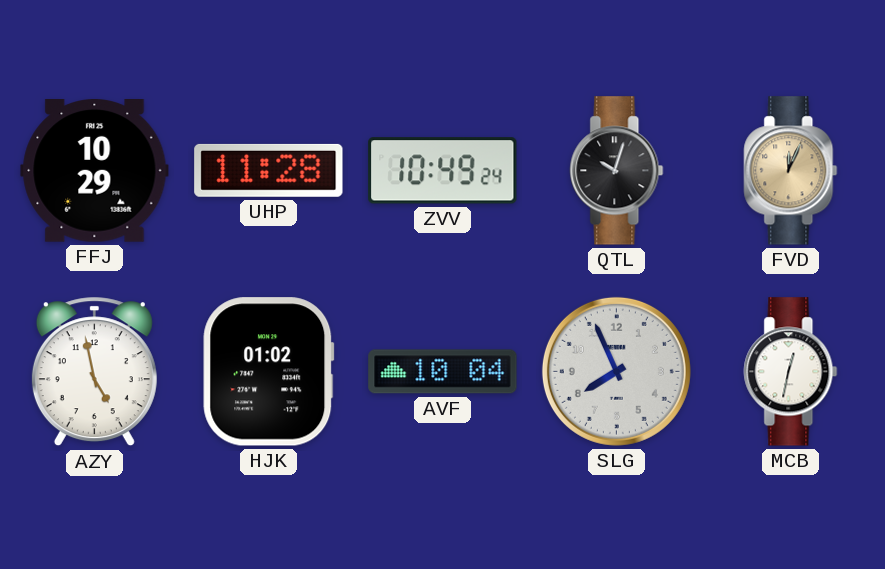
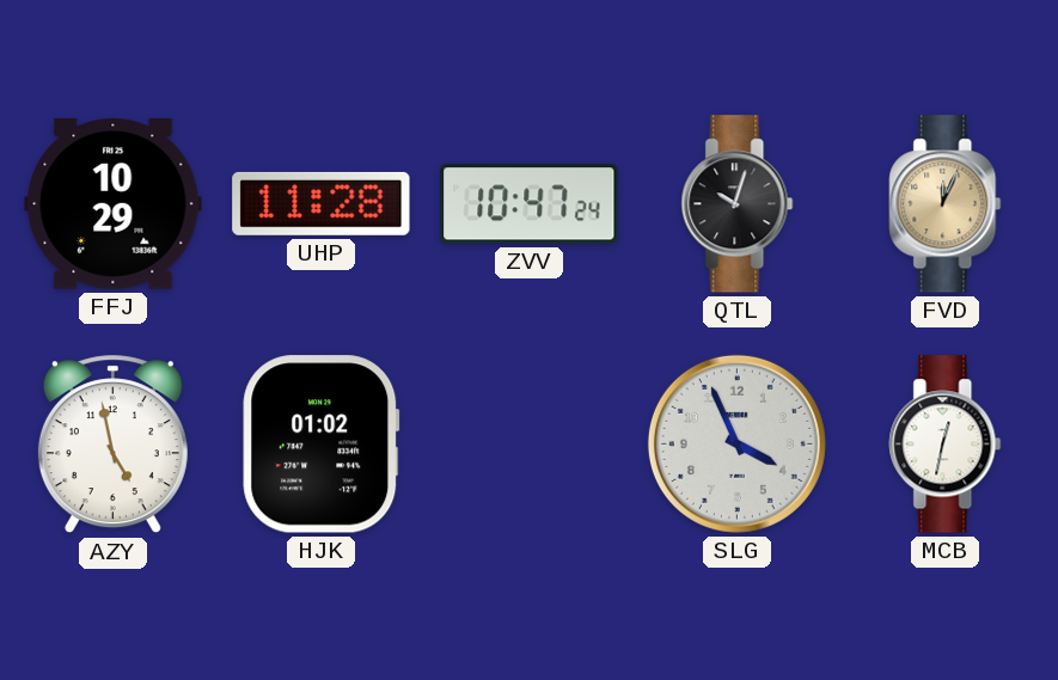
ZVV: 10:49 -> 10:47 (530, 204)
AVF: 10:04 -> none (443, 372)
SLG: 7:56 -> 3:56 (736, 443)
